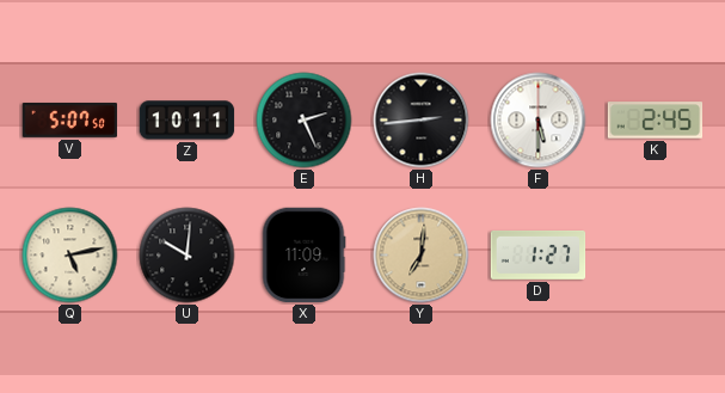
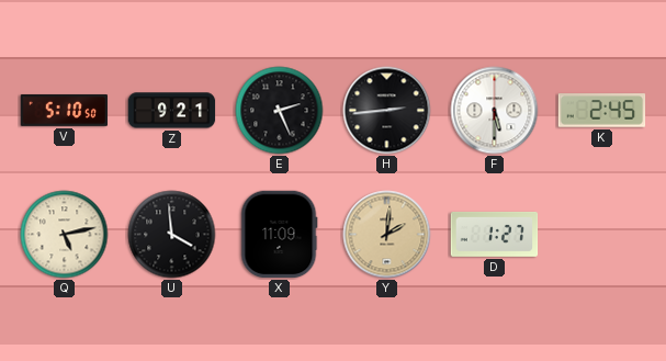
V: 5:07 -> 5:10 (65, 110)
Z: 10:11 -> 9:21 (172, 111)
U: 10:01 -> 3:59 (172, 235)
Y: 7:01 -> 2:01 (387, 235)
